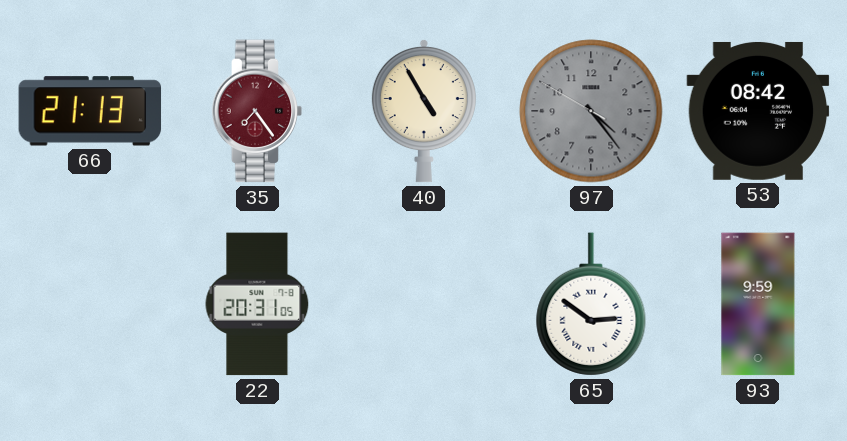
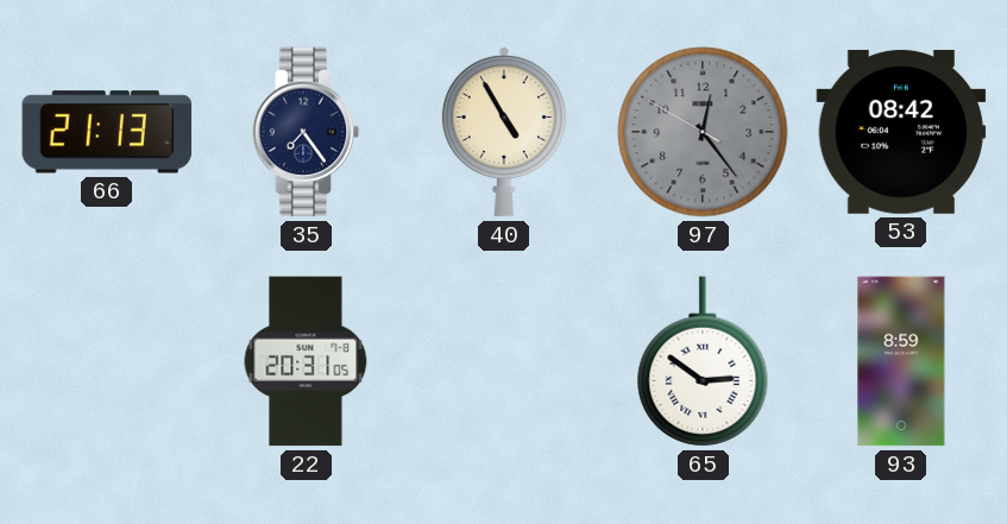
35 dial: burgundy -> navy (306, 132)
97: 4:23 -> 12:23 (703, 132)
93: 9:59 -> 8:59 (901, 361)
